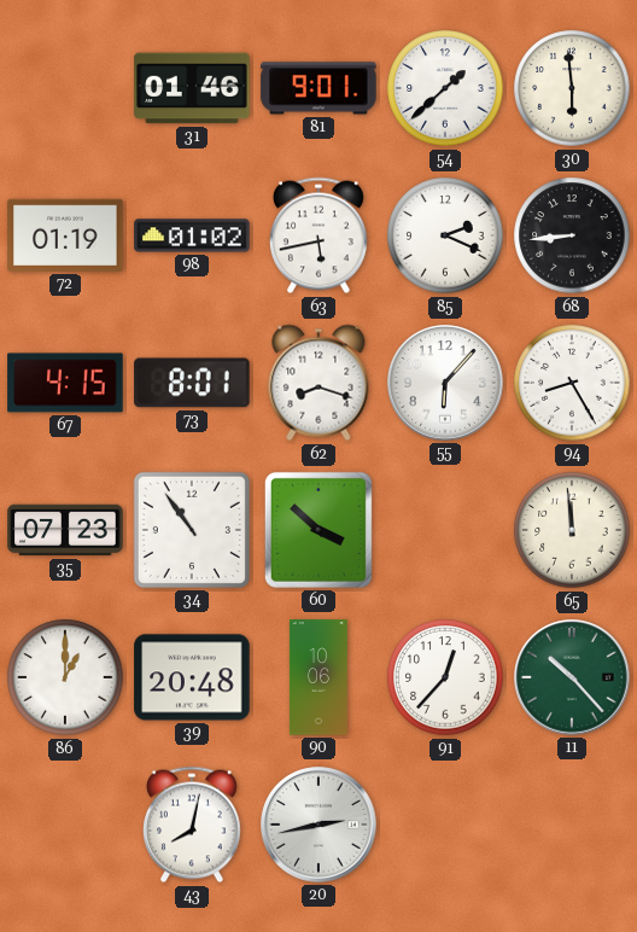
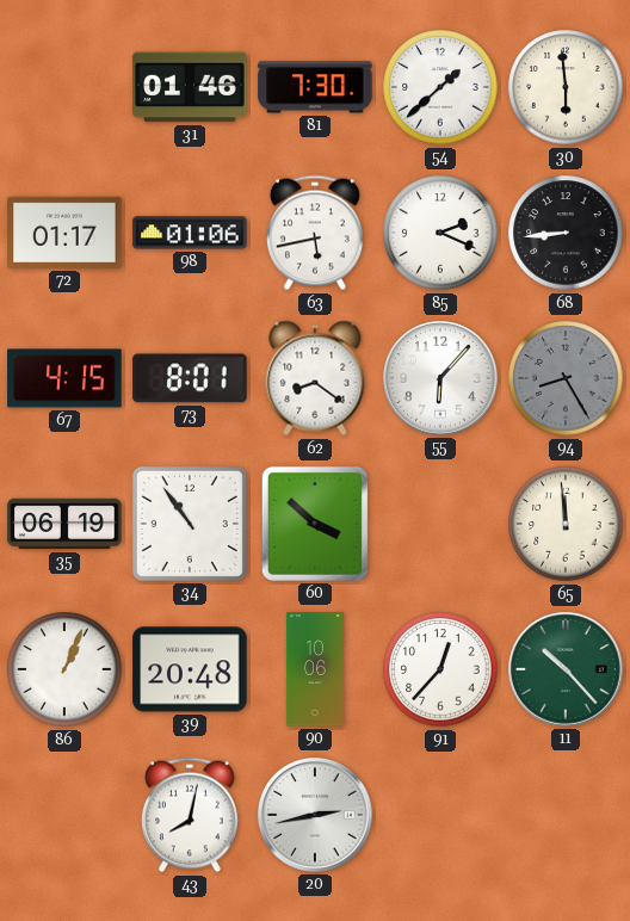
81: 9:01 -> 7:30 (315, 87)
72: 01:19 -> 01:17 (64, 233)
98: 01:02 -> 01:06 (190, 233)
62: 8:18 -> 8:21 (315, 378)
94 dial: white -> grey (566, 378)
35: 07:23 -> 06:19 (64, 524)
86: 1:00 -> 1:04 (64, 669)
